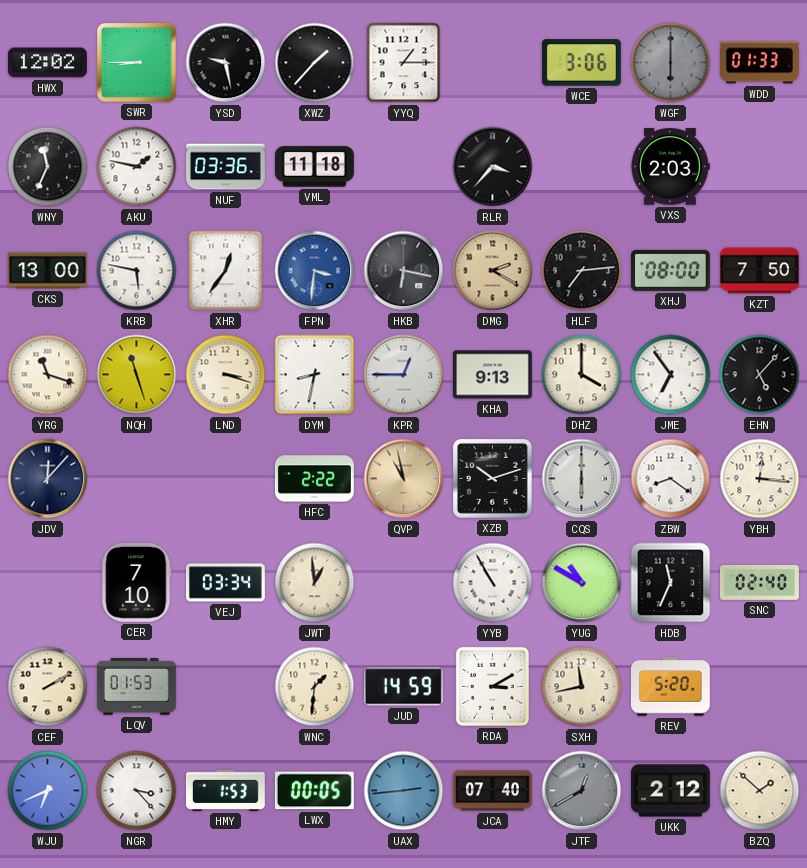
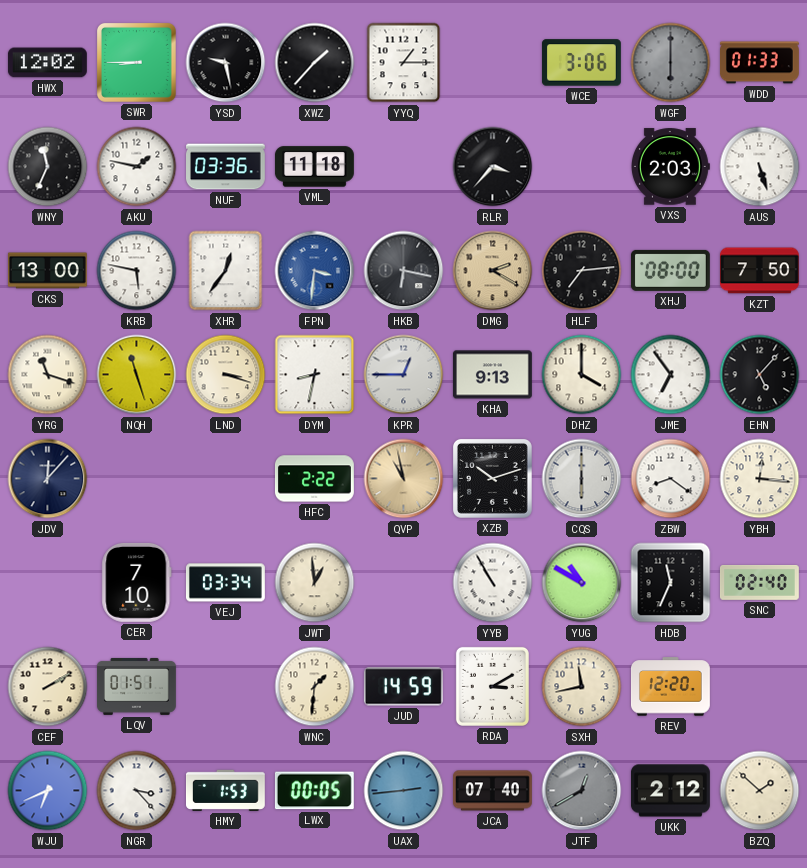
AUS: none -> 5:27 (760, 167)
LQV: 01:53 -> 01:51 (137, 686)
REV: 5:20 -> 12:20 (670, 687)
